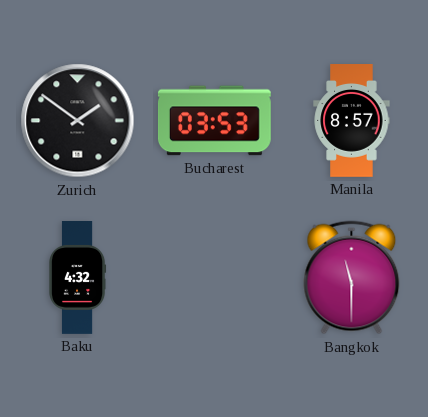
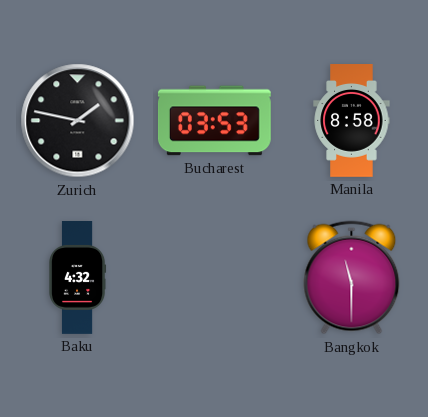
Zurich: 1:51 -> 1:47 (78, 121)
Manila: 8:57 -> 8:58 (352, 121)
